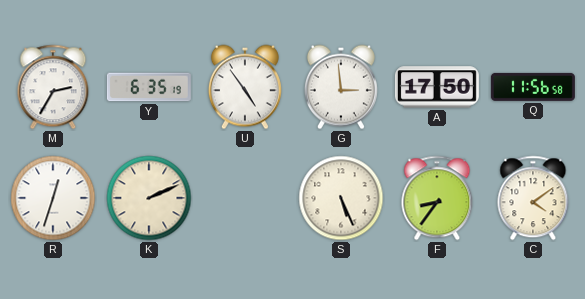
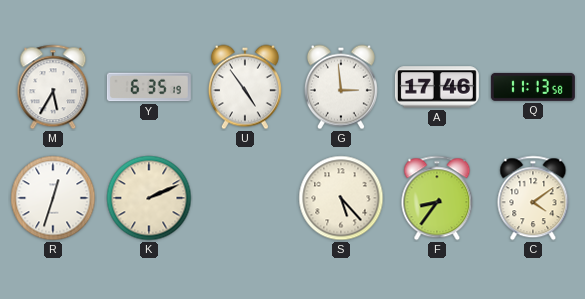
M: 2:35 -> 5:35 (53, 87)
A: 17:50 -> 17:46 (437, 87)
Q: 11:56 -> 11:13 (533, 87)
S: 5:26 -> 5:23 (341, 198)
